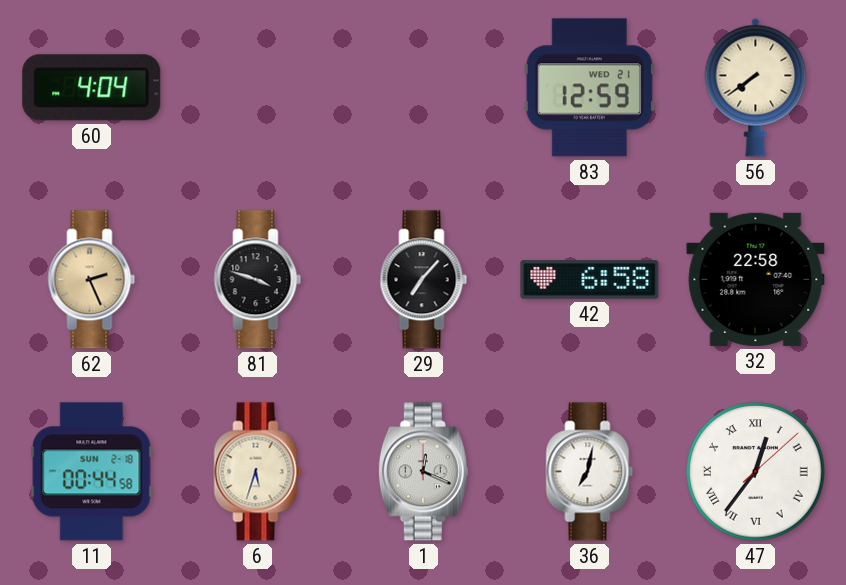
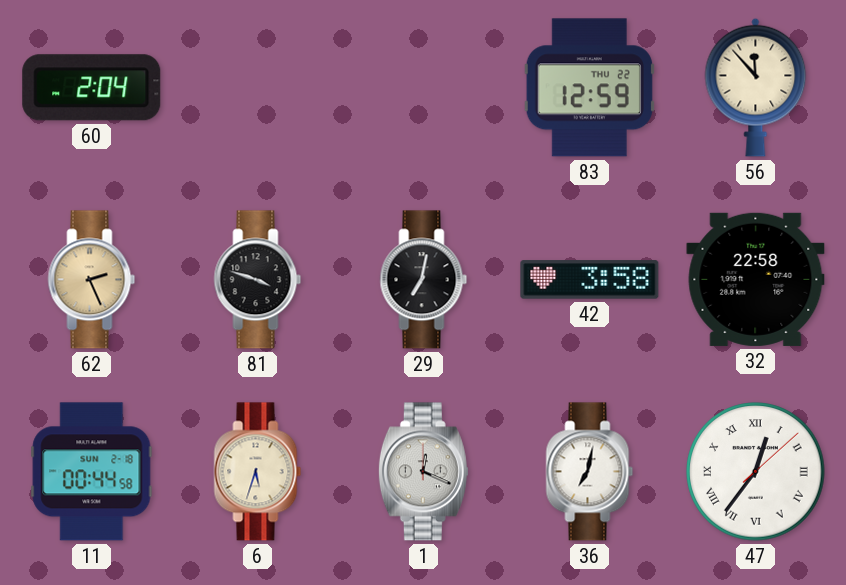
60: 4:04 -> 2:04 (92, 88)
83 date: WED 21 -> THU 22 (589, 88)
56: 7:39 -> 11:53 (756, 87)
29: 7:07 -> 7:02 (424, 280)
42: 6:58 -> 3:58 (590, 280)
